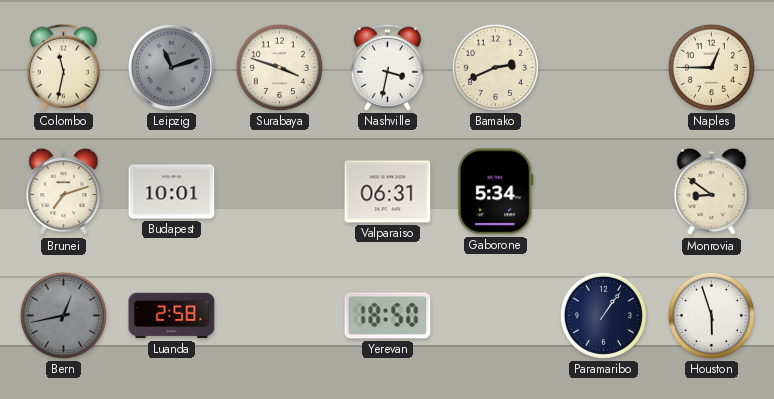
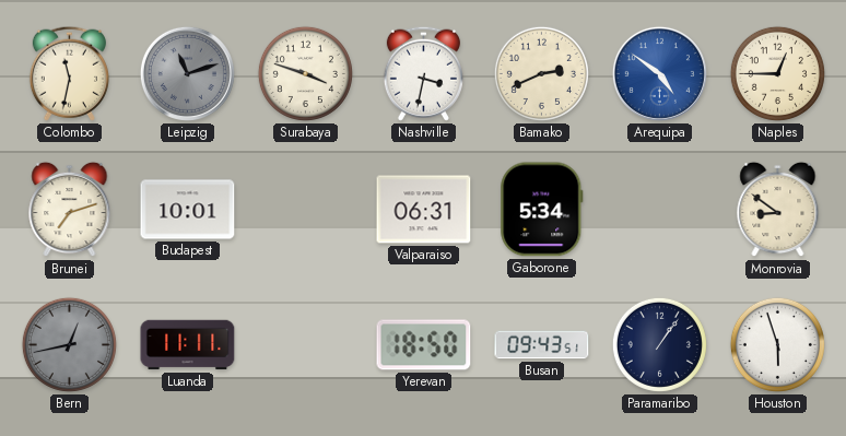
Arequipa: none -> 4:51 (659, 73)
Luanda: 2:58 -> 11:11 (188, 345)
Busan: none -> 09:43 (542, 345)
